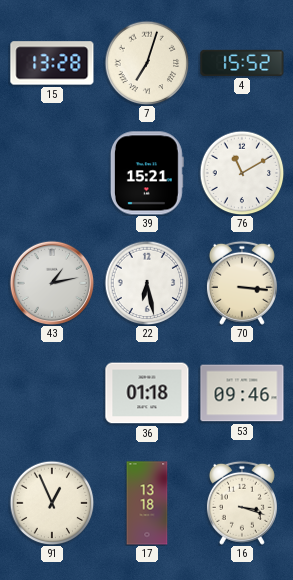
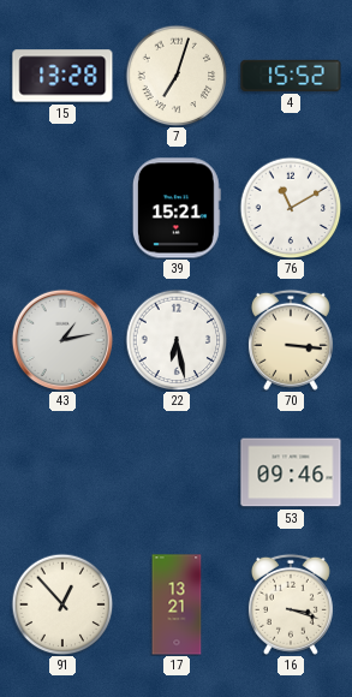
36: 01:18 -> none (147, 393)
91: 12:56 -> 12:53 (62, 604)
17: 13:18 -> 13:21 (177, 604)
